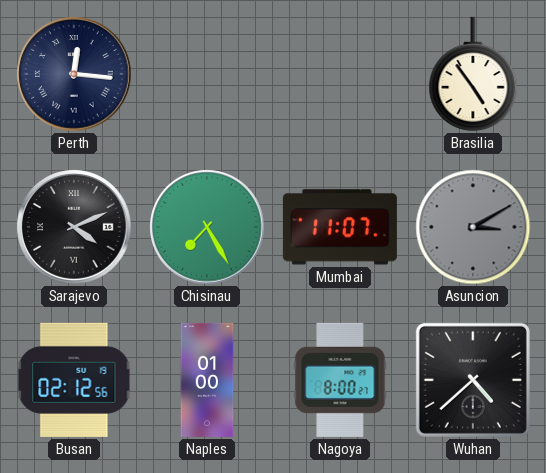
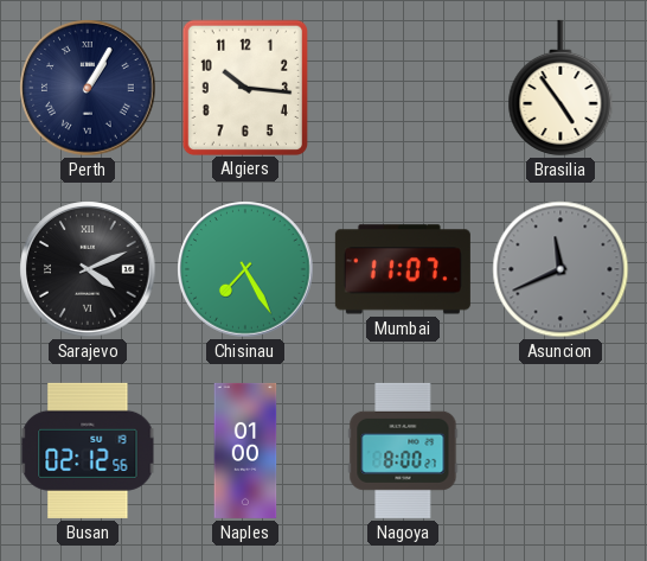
Perth: 12:16 -> 1:05 (88, 88)
Algiers: none -> 10:16 (244, 87)
Asuncion: 3:10 -> 11:41 (560, 269)
Wuhan: 4:38 -> none (473, 380)
